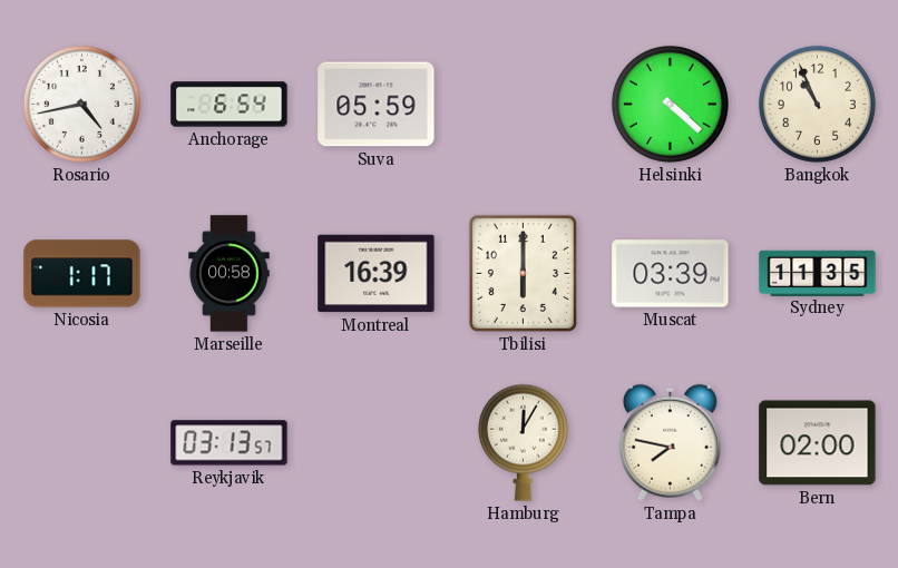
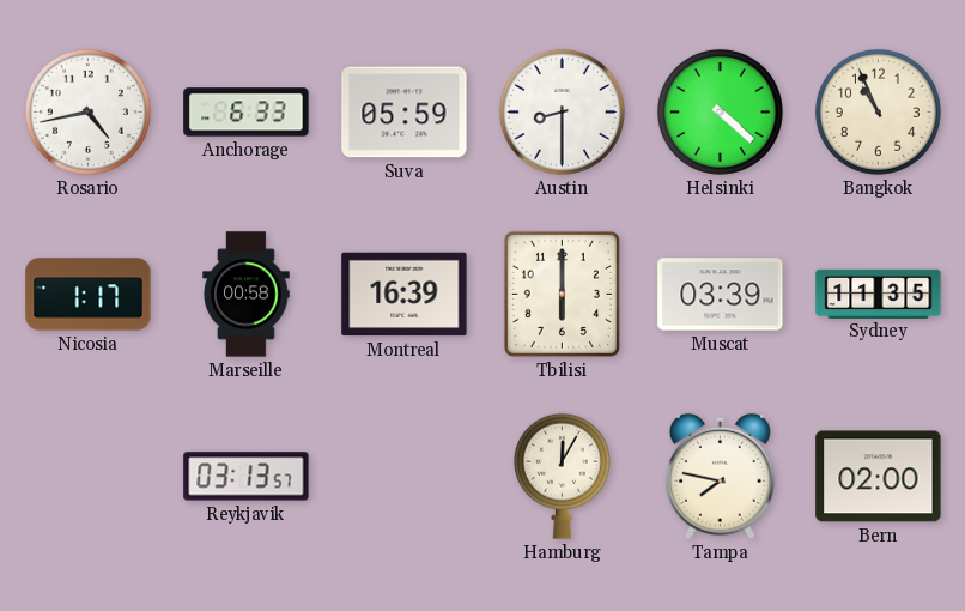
Anchorage: 6:54 -> 6:33 (247, 113)
Austin: none -> 8:30 (562, 111)
